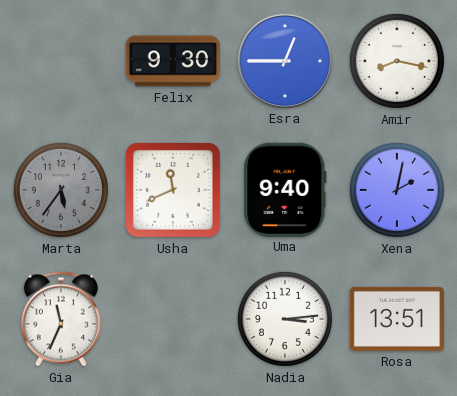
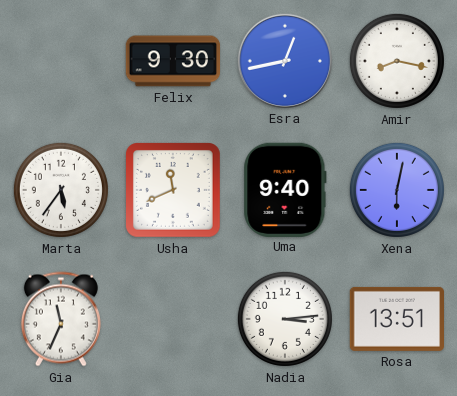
Esra: 12:45 -> 12:43 (284, 60)
Marta dial: grey -> white (61, 190)
Xena: 2:02 -> 6:02 (397, 190)
